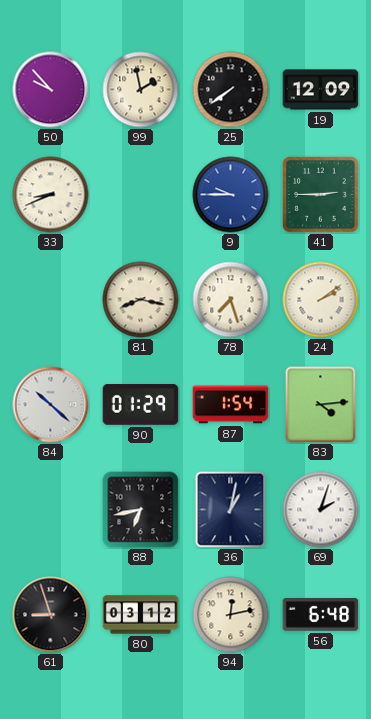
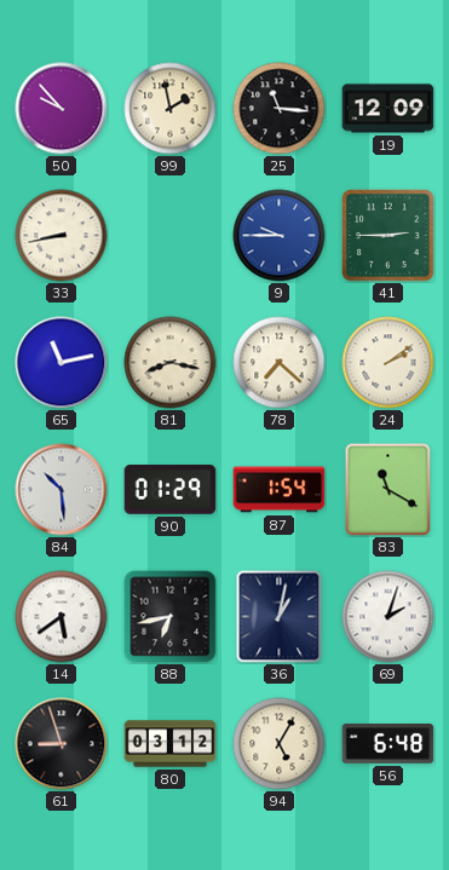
25: 7:39 -> 11:16 (280, 109)
33: 8:41 -> 8:43 (62, 236)
65: none -> 11:13 (62, 363)
78: 7:27 -> 7:22 (280, 363)
84: 10:22 -> 10:29 (62, 490)
83: 4:14 -> 11:20 (388, 490)
14: none -> 5:39 (62, 617)
94: 12:13 -> 5:05 (280, 744)
